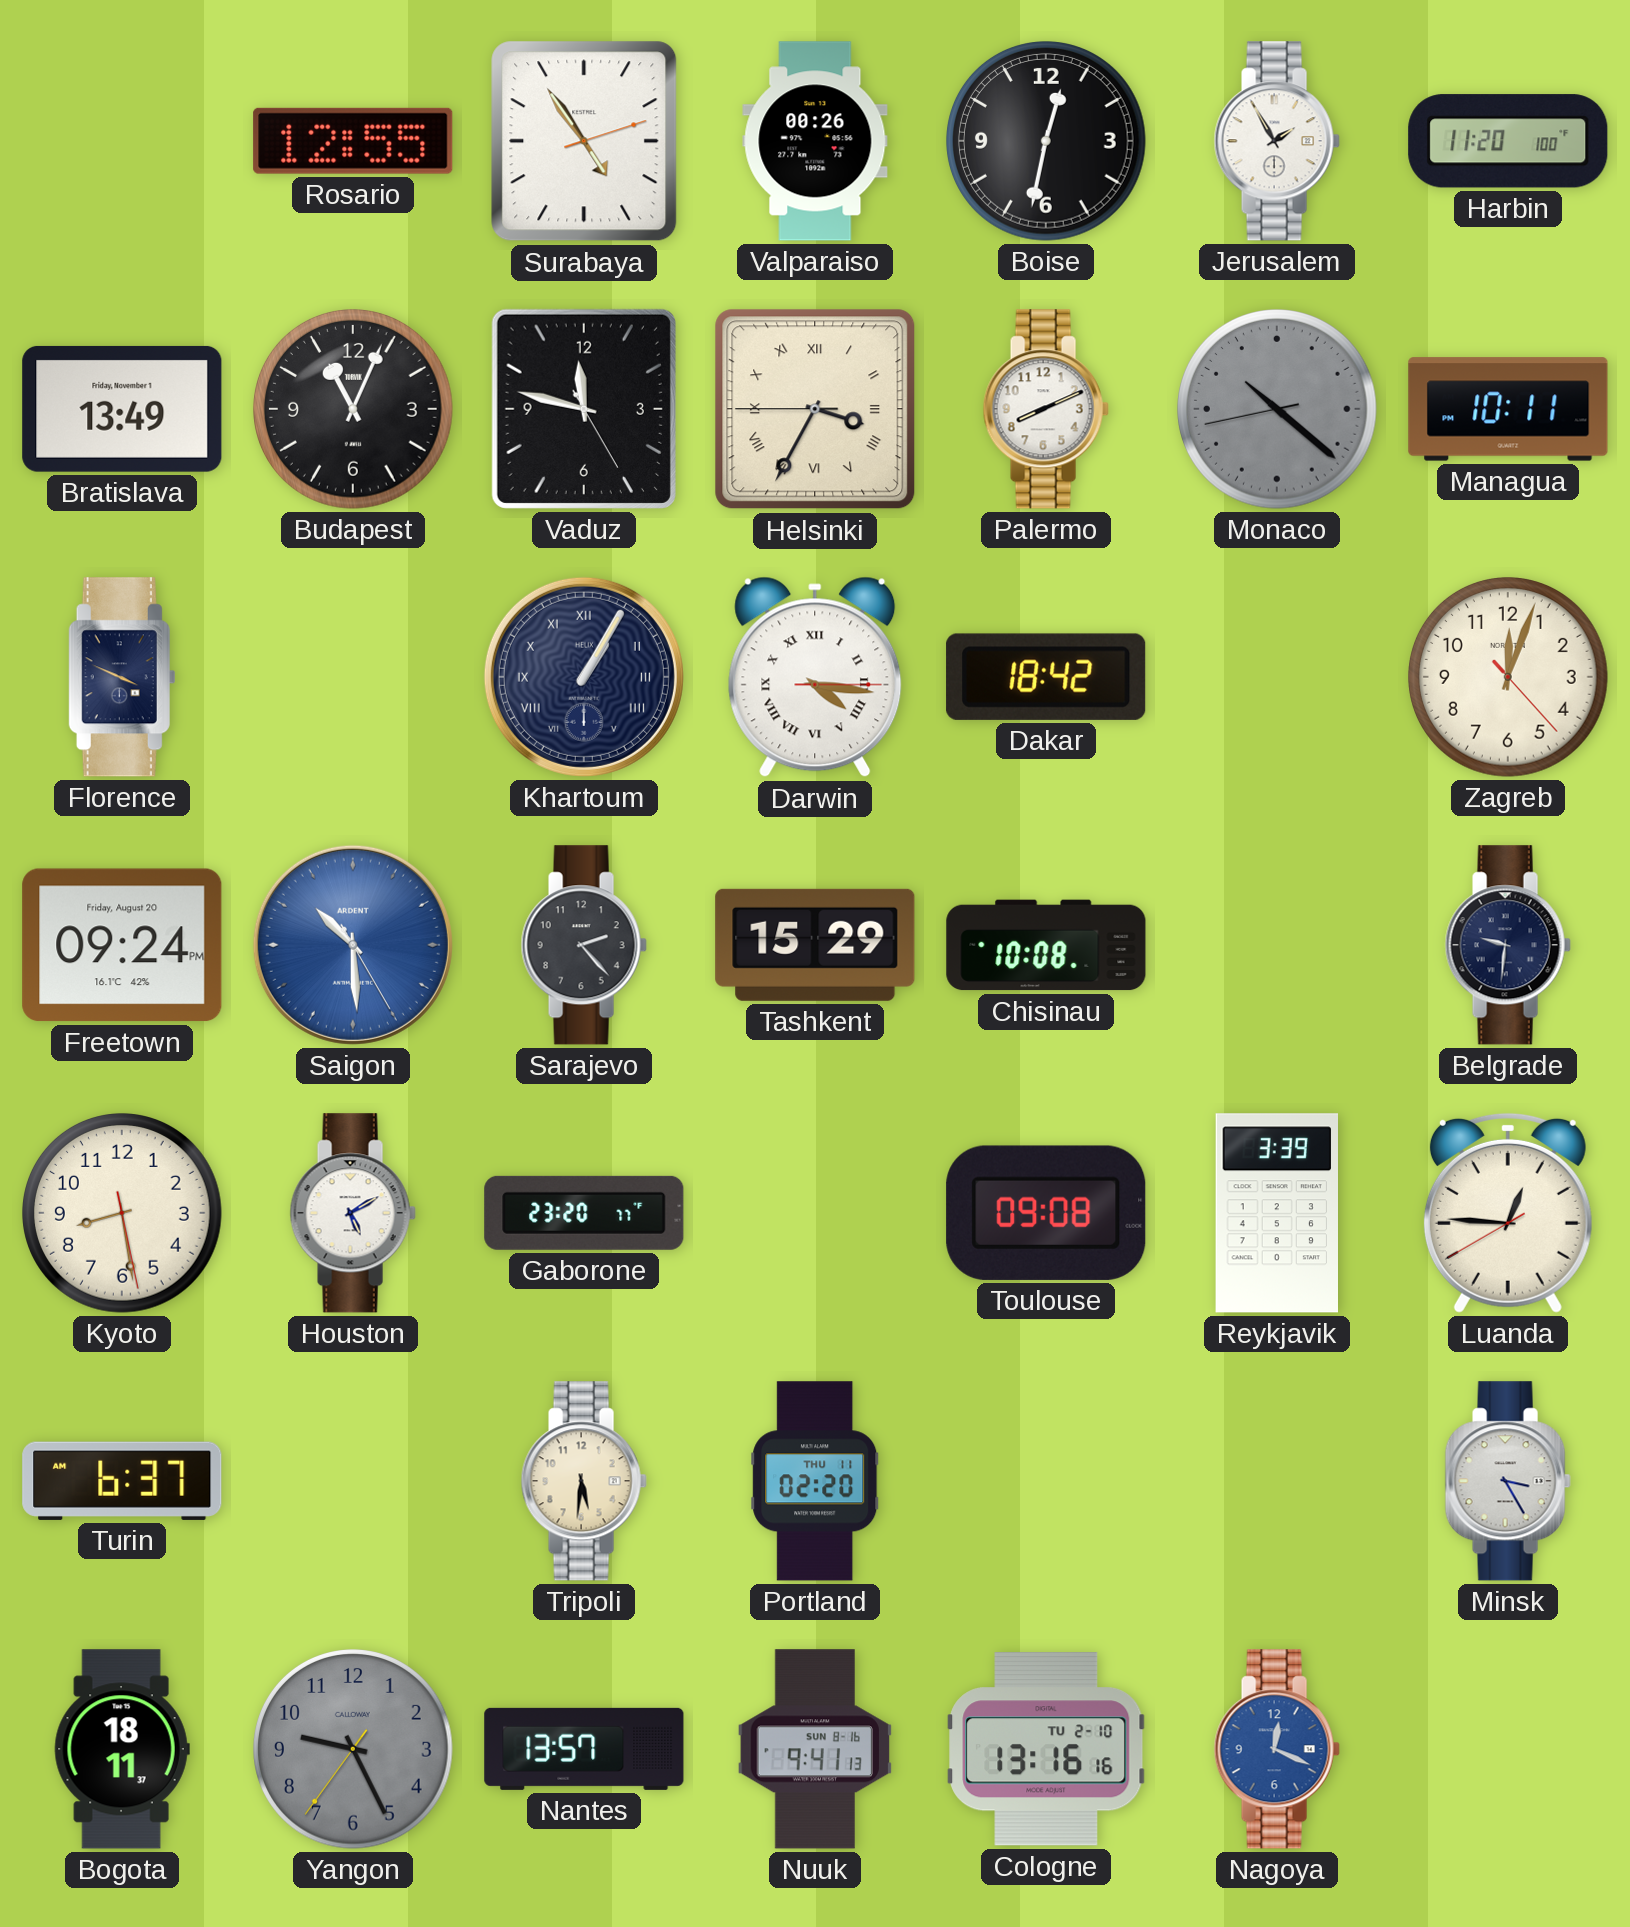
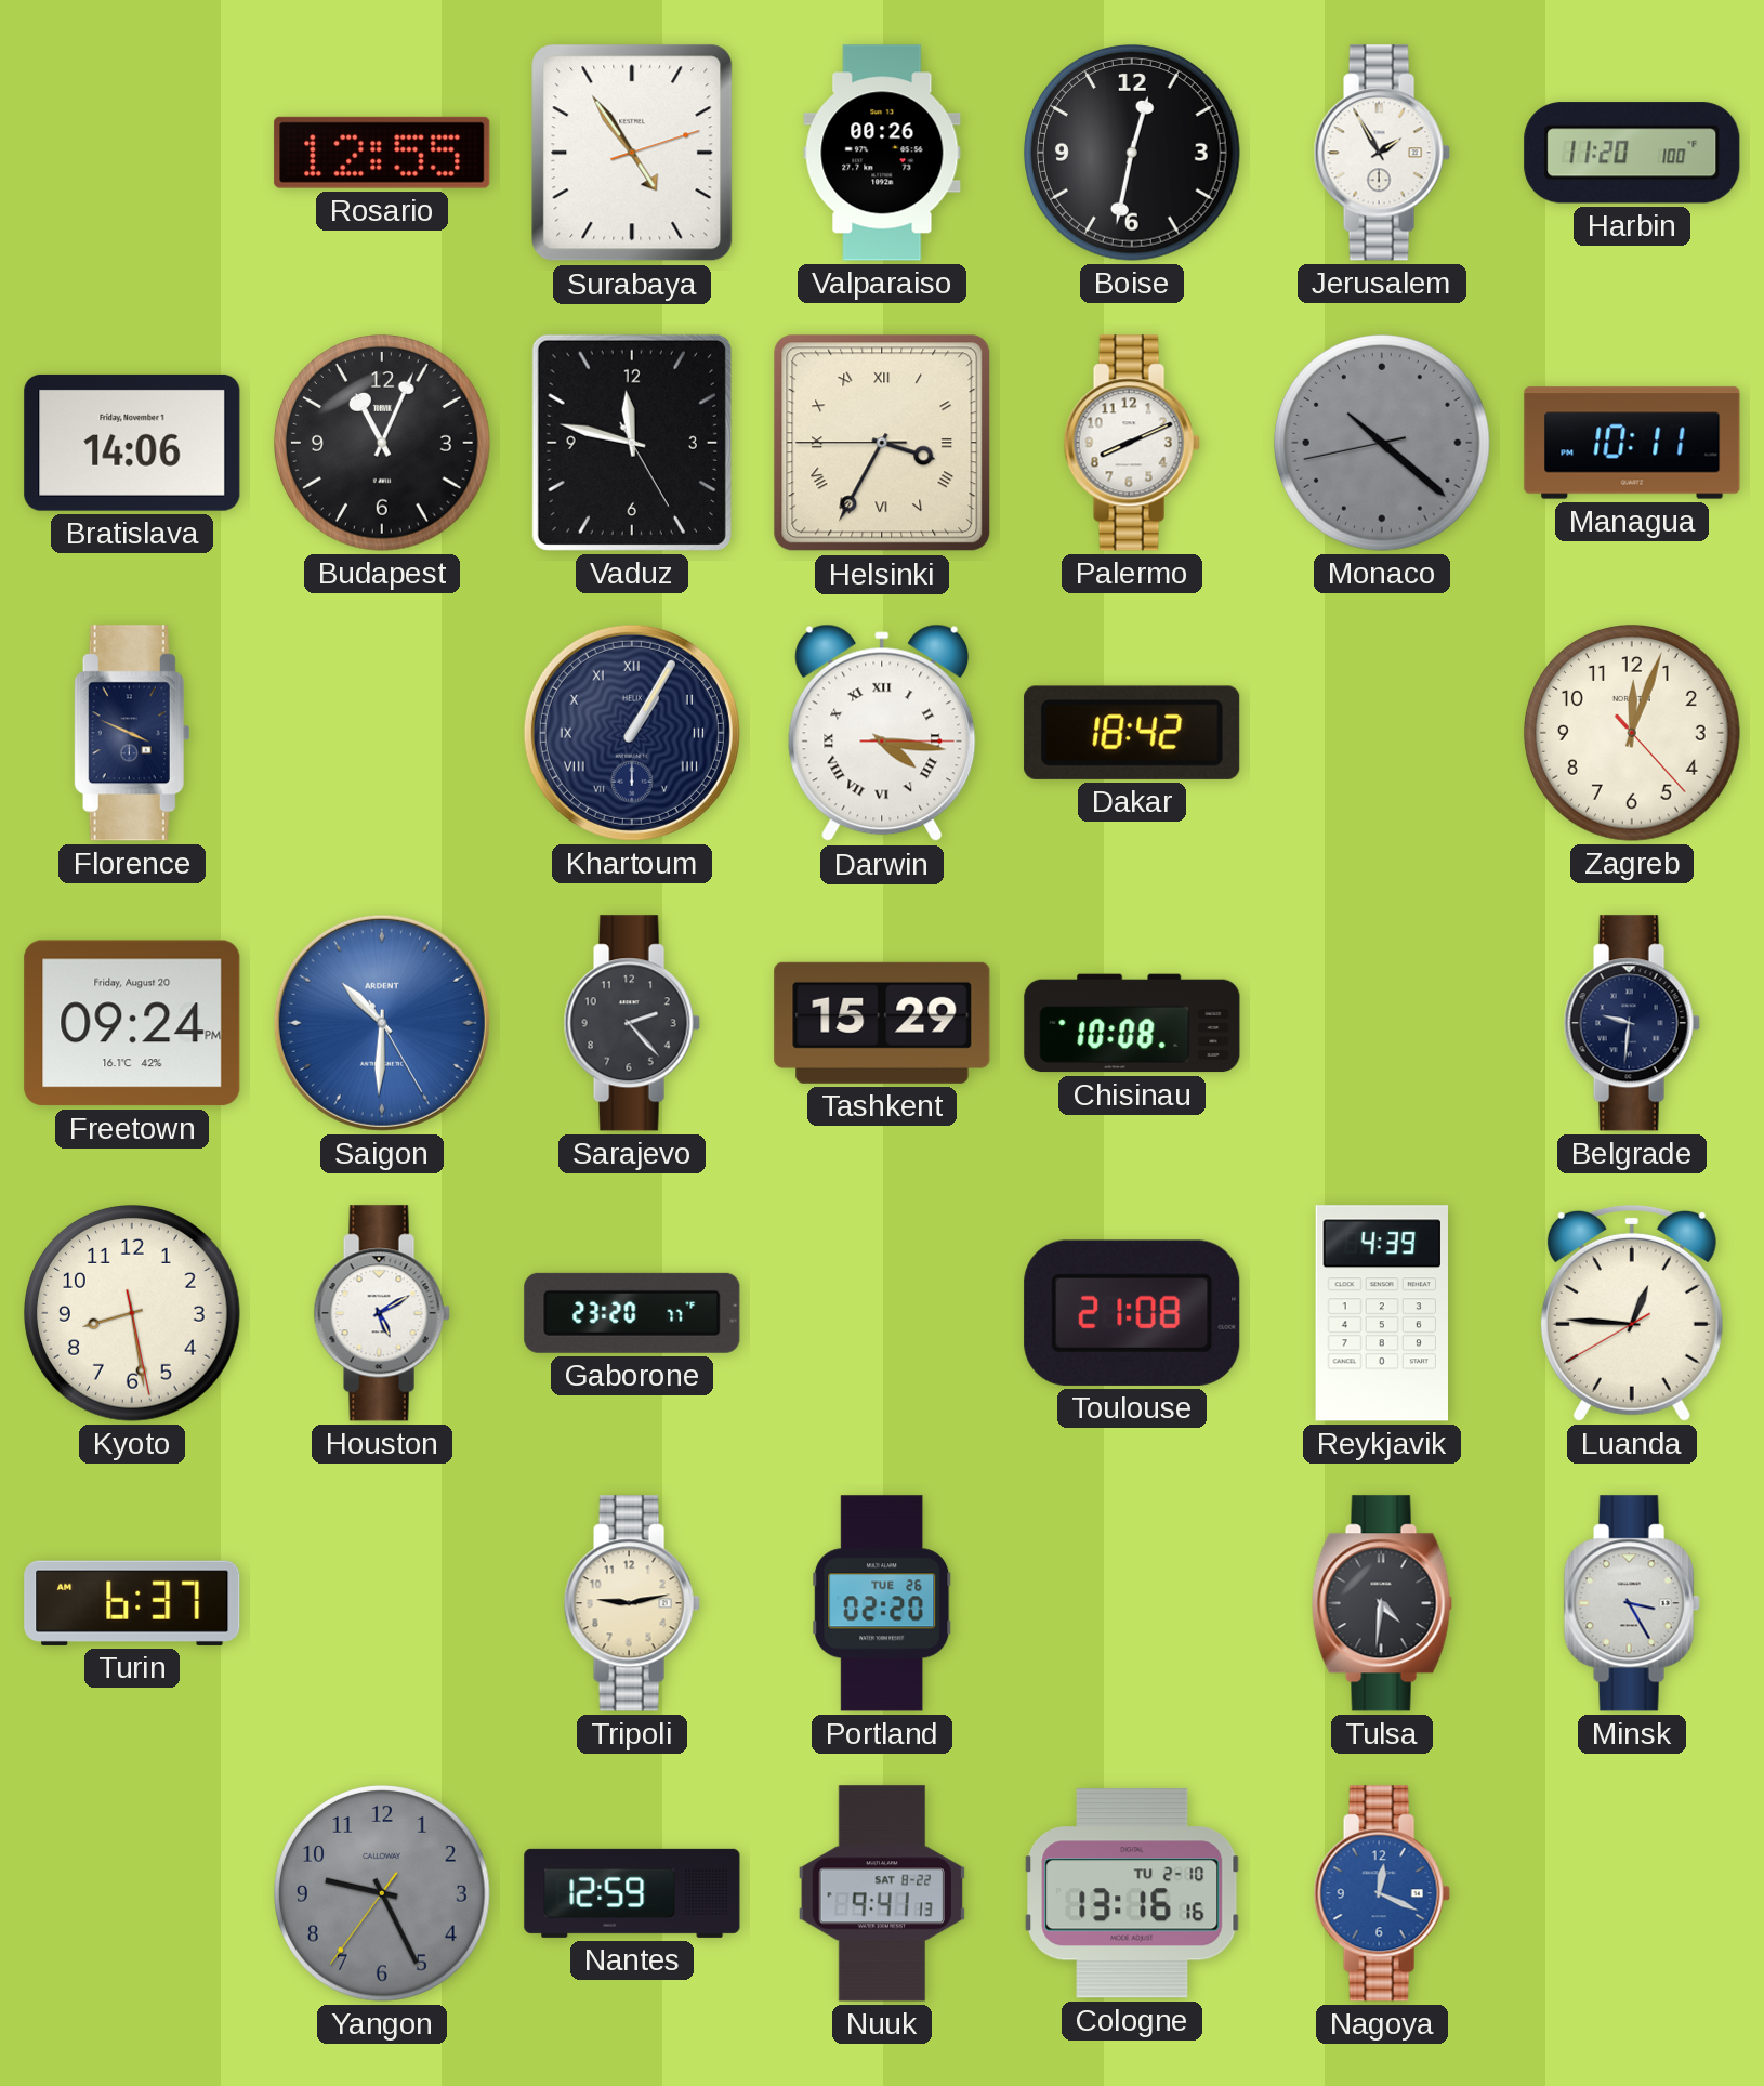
Bratislava: 13:49 -> 14:06 (132, 443)
Saigon: 10:29 -> 10:30 (382, 1023)
Toulouse: 09:08 -> 21:08 (1132, 1313)
Reykjavik: 3:39 -> 4:39 (1381, 1313)
Tripoli: 5:31 -> 9:13 (632, 1603)
Portland date: THU 11 -> TUE 26 (882, 1603)
Tulsa: none -> 4:31 (1382, 1603)
Bogota: 18:11 -> none (122, 1749)
Nantes: 13:57 -> 12:59 (632, 1893)
Nuuk date: SUN 8-16 -> SAT 8-22 (882, 1893)
